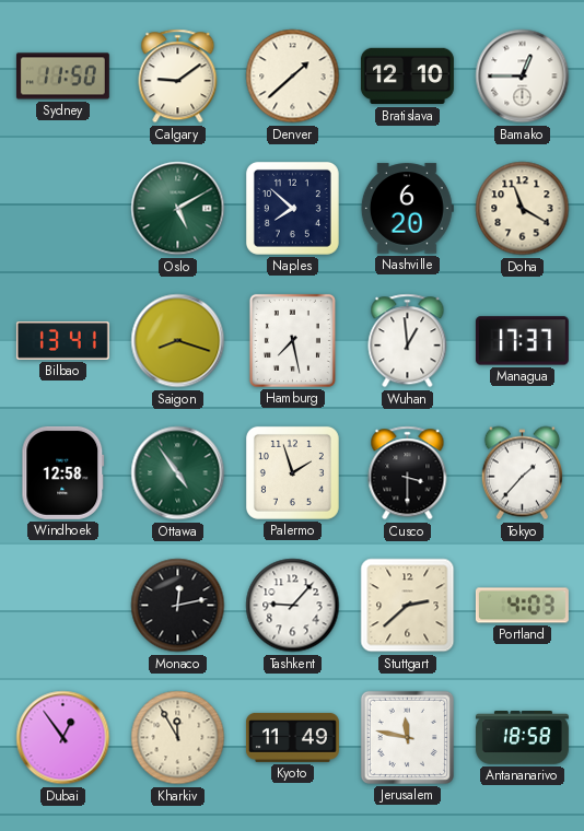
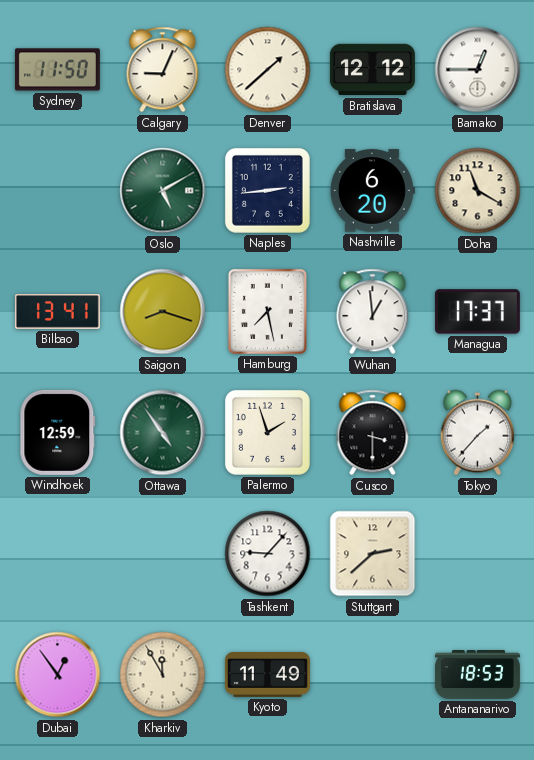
Calgary: 9:09 -> 9:04 (163, 70)
Bratislava: 12:10 -> 12:12 (372, 70)
Naples: 7:52 -> 2:44 (267, 190)
Windhoek: 12:58 -> 12:59 (58, 432)
Monaco: 12:13 -> none (178, 606)
Portland: 4:03 -> none (522, 606)
Jerusalem: 11:47 -> none (407, 737)
Antananarivo: 18:58 -> 18:53 (477, 675)
